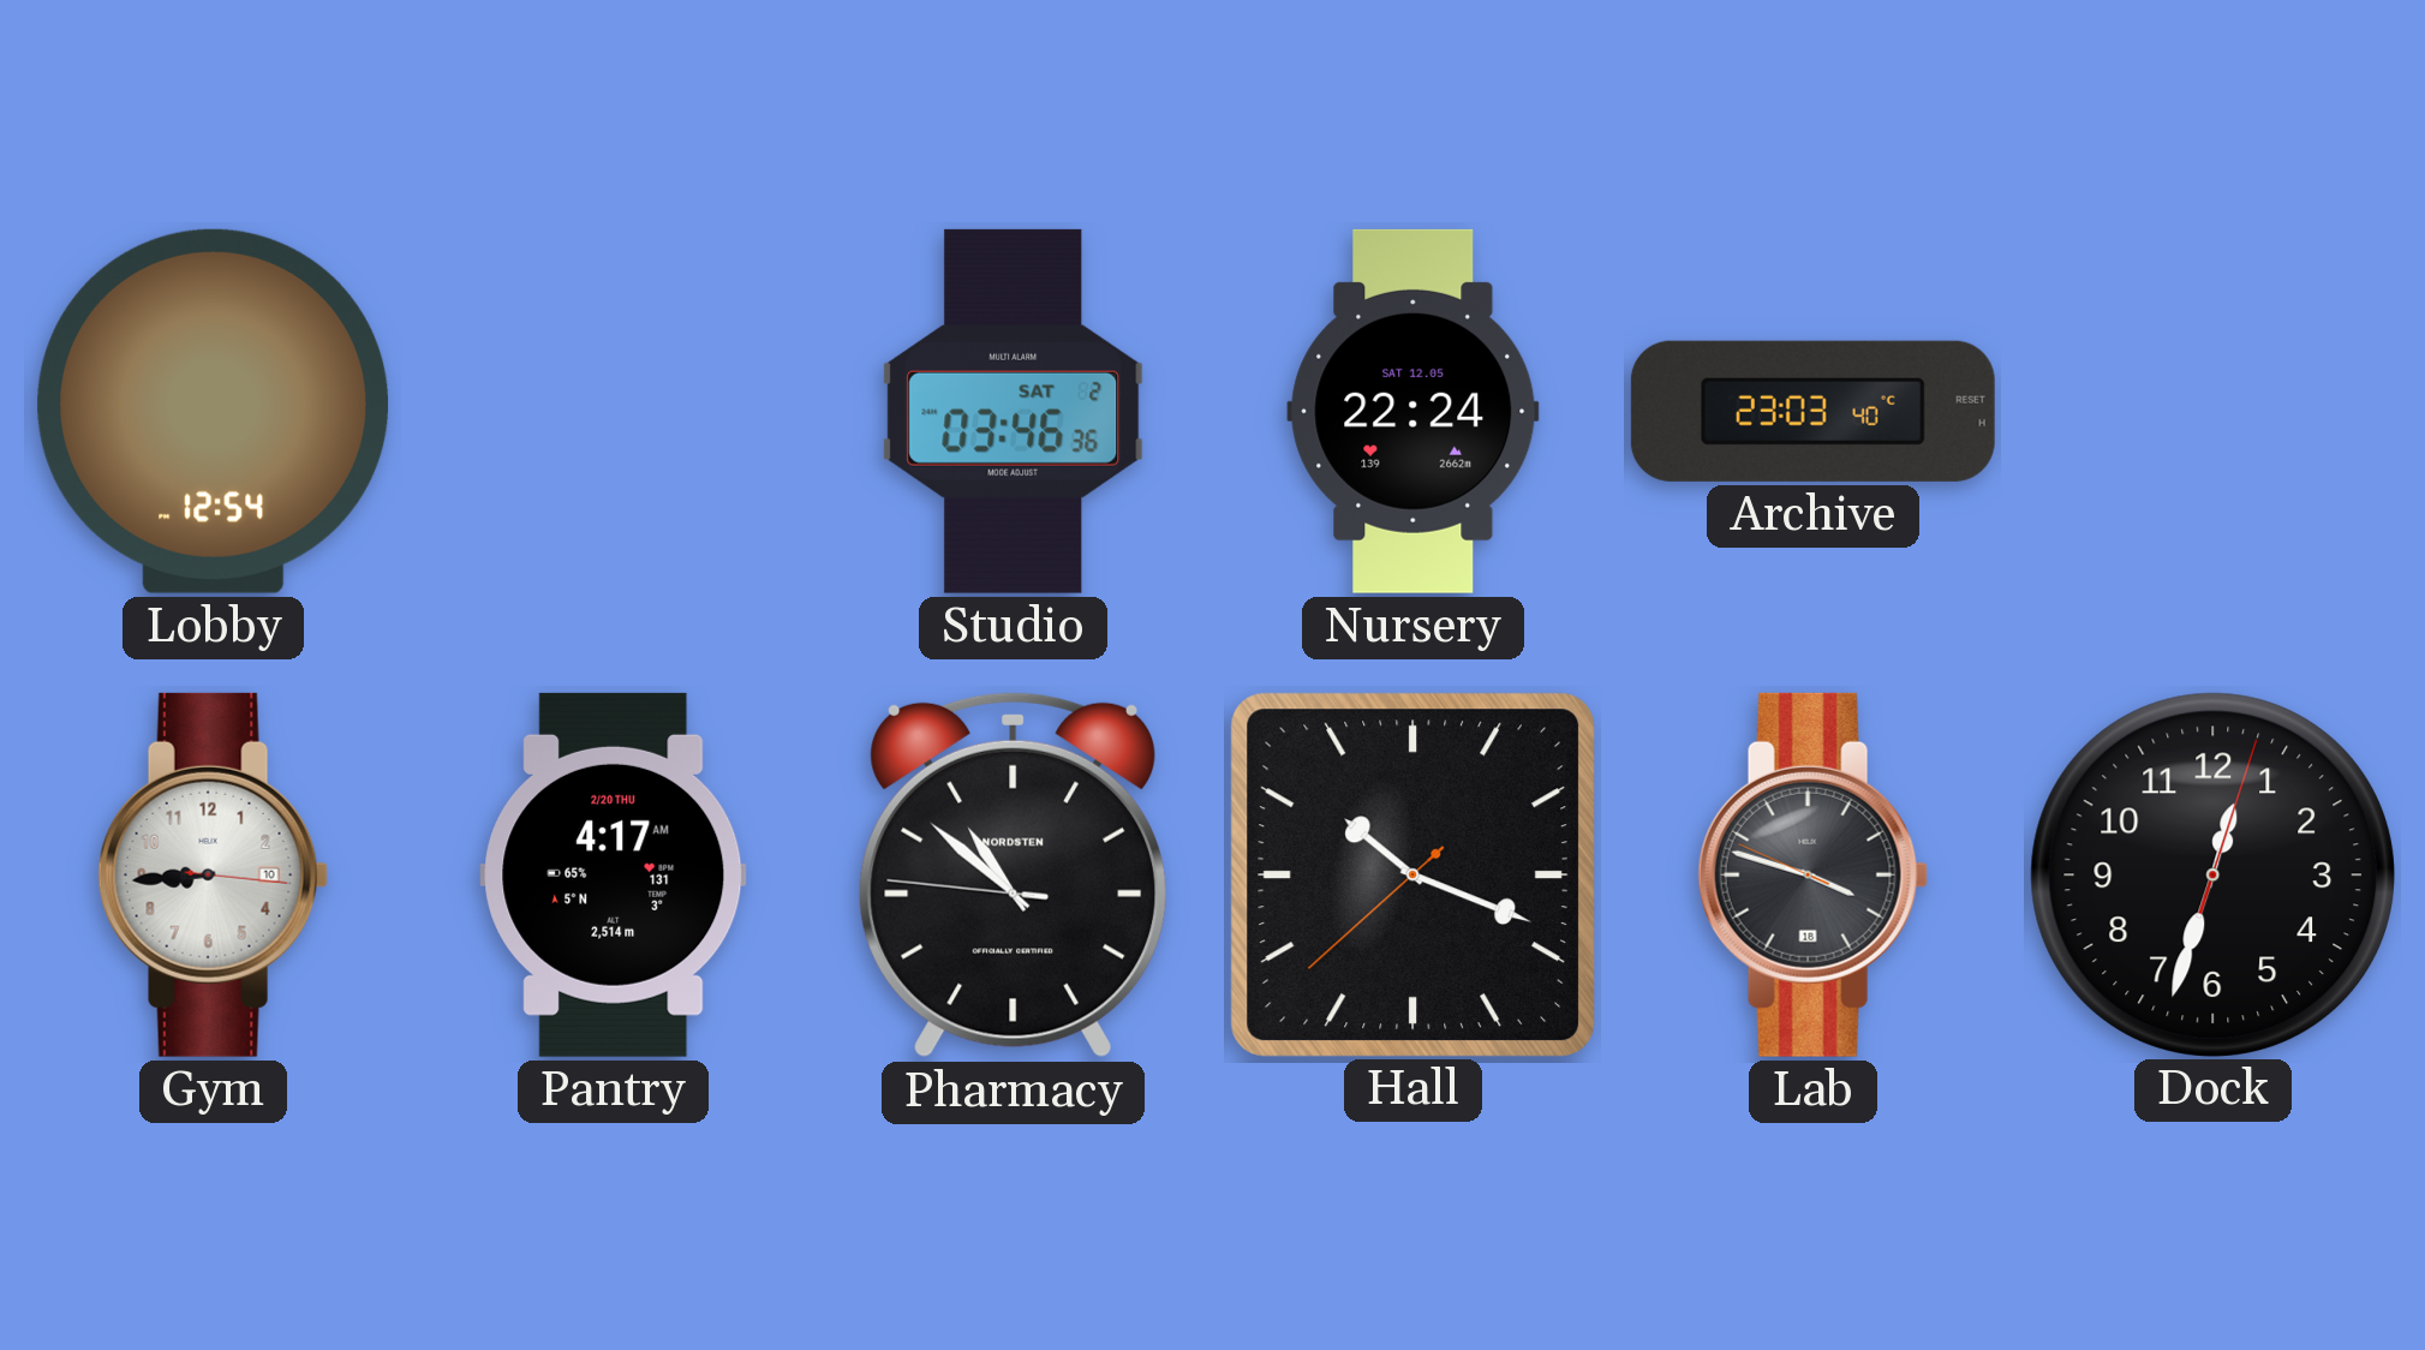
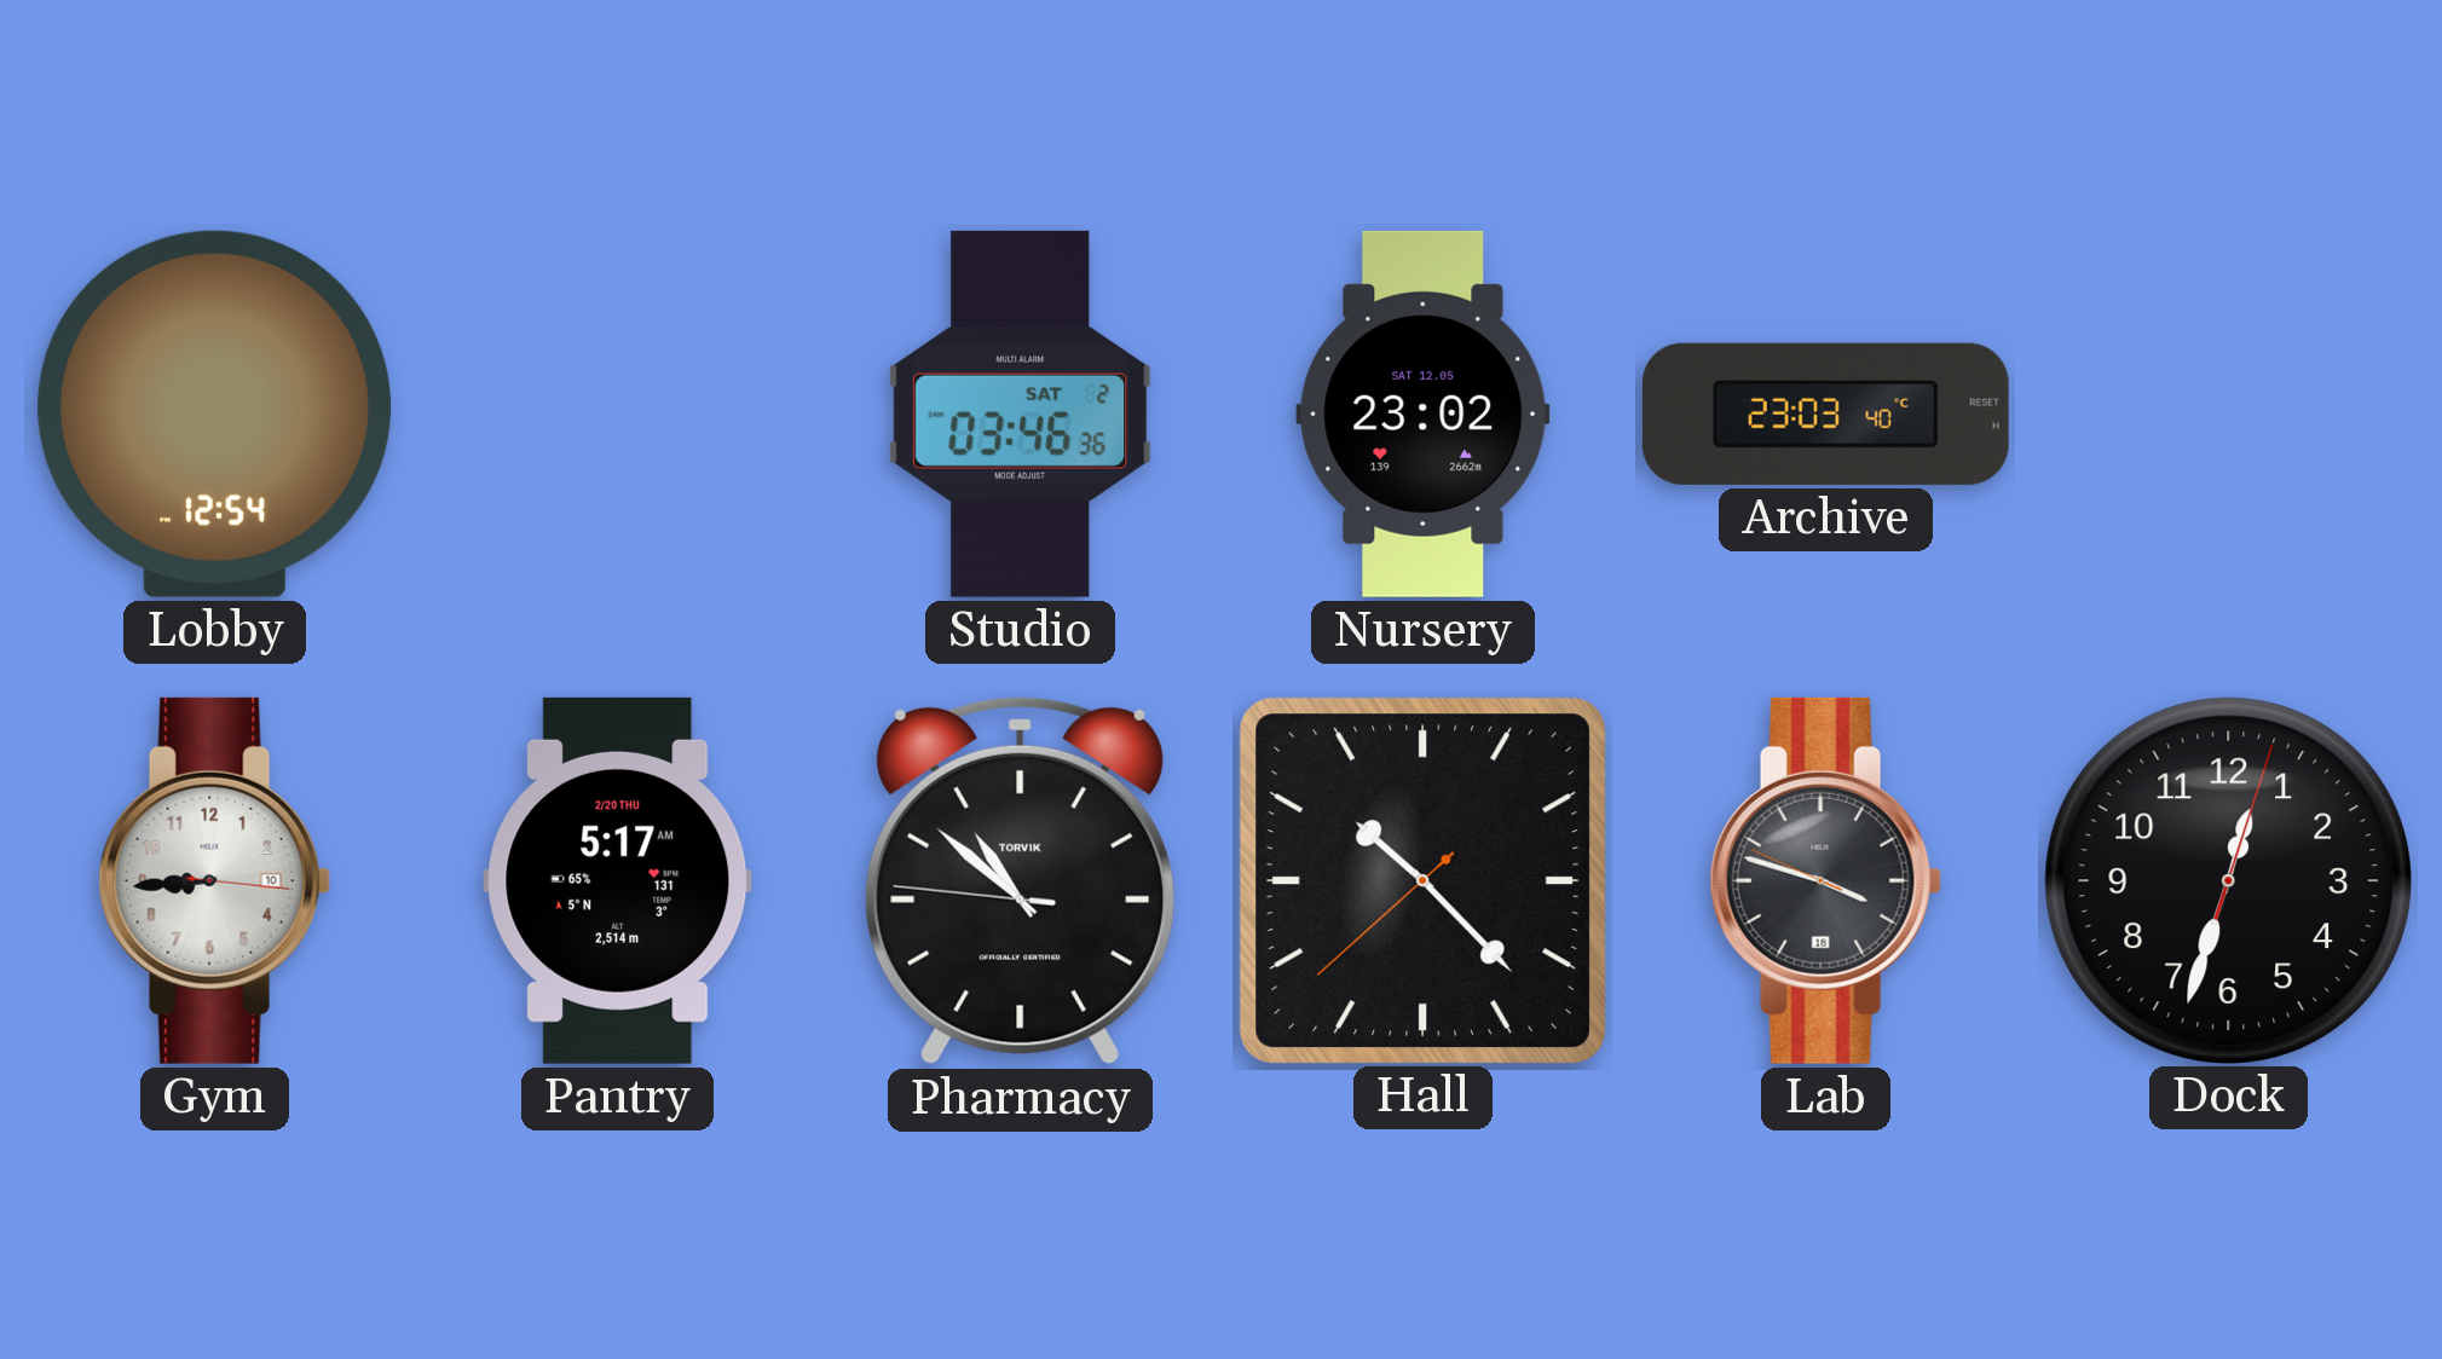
Nursery: 22:24 -> 23:02 (1424, 414)
Pantry: 4:17 -> 5:17 (618, 880)
Pharmacy brand: NORDSTEN -> TORVIK (1020, 881)
Hall: 10:18 -> 10:22 (1422, 880)
